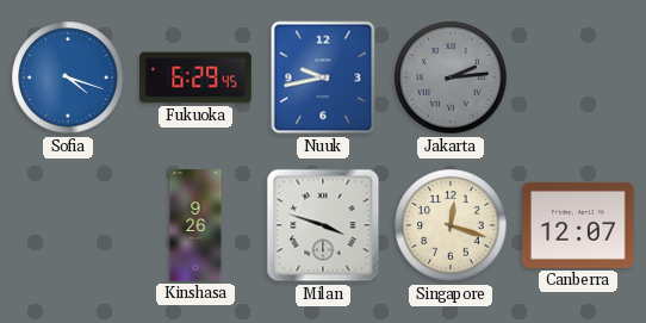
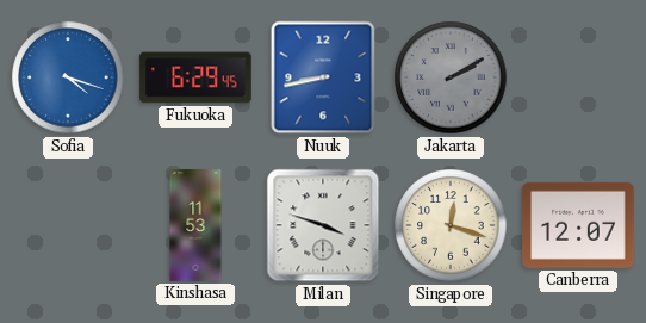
Nuuk: 9:43 -> 8:43 (323, 77)
Jakarta: 2:14 -> 2:10 (451, 77)
Kinshasa: 9:26 -> 11:53 (195, 225)
